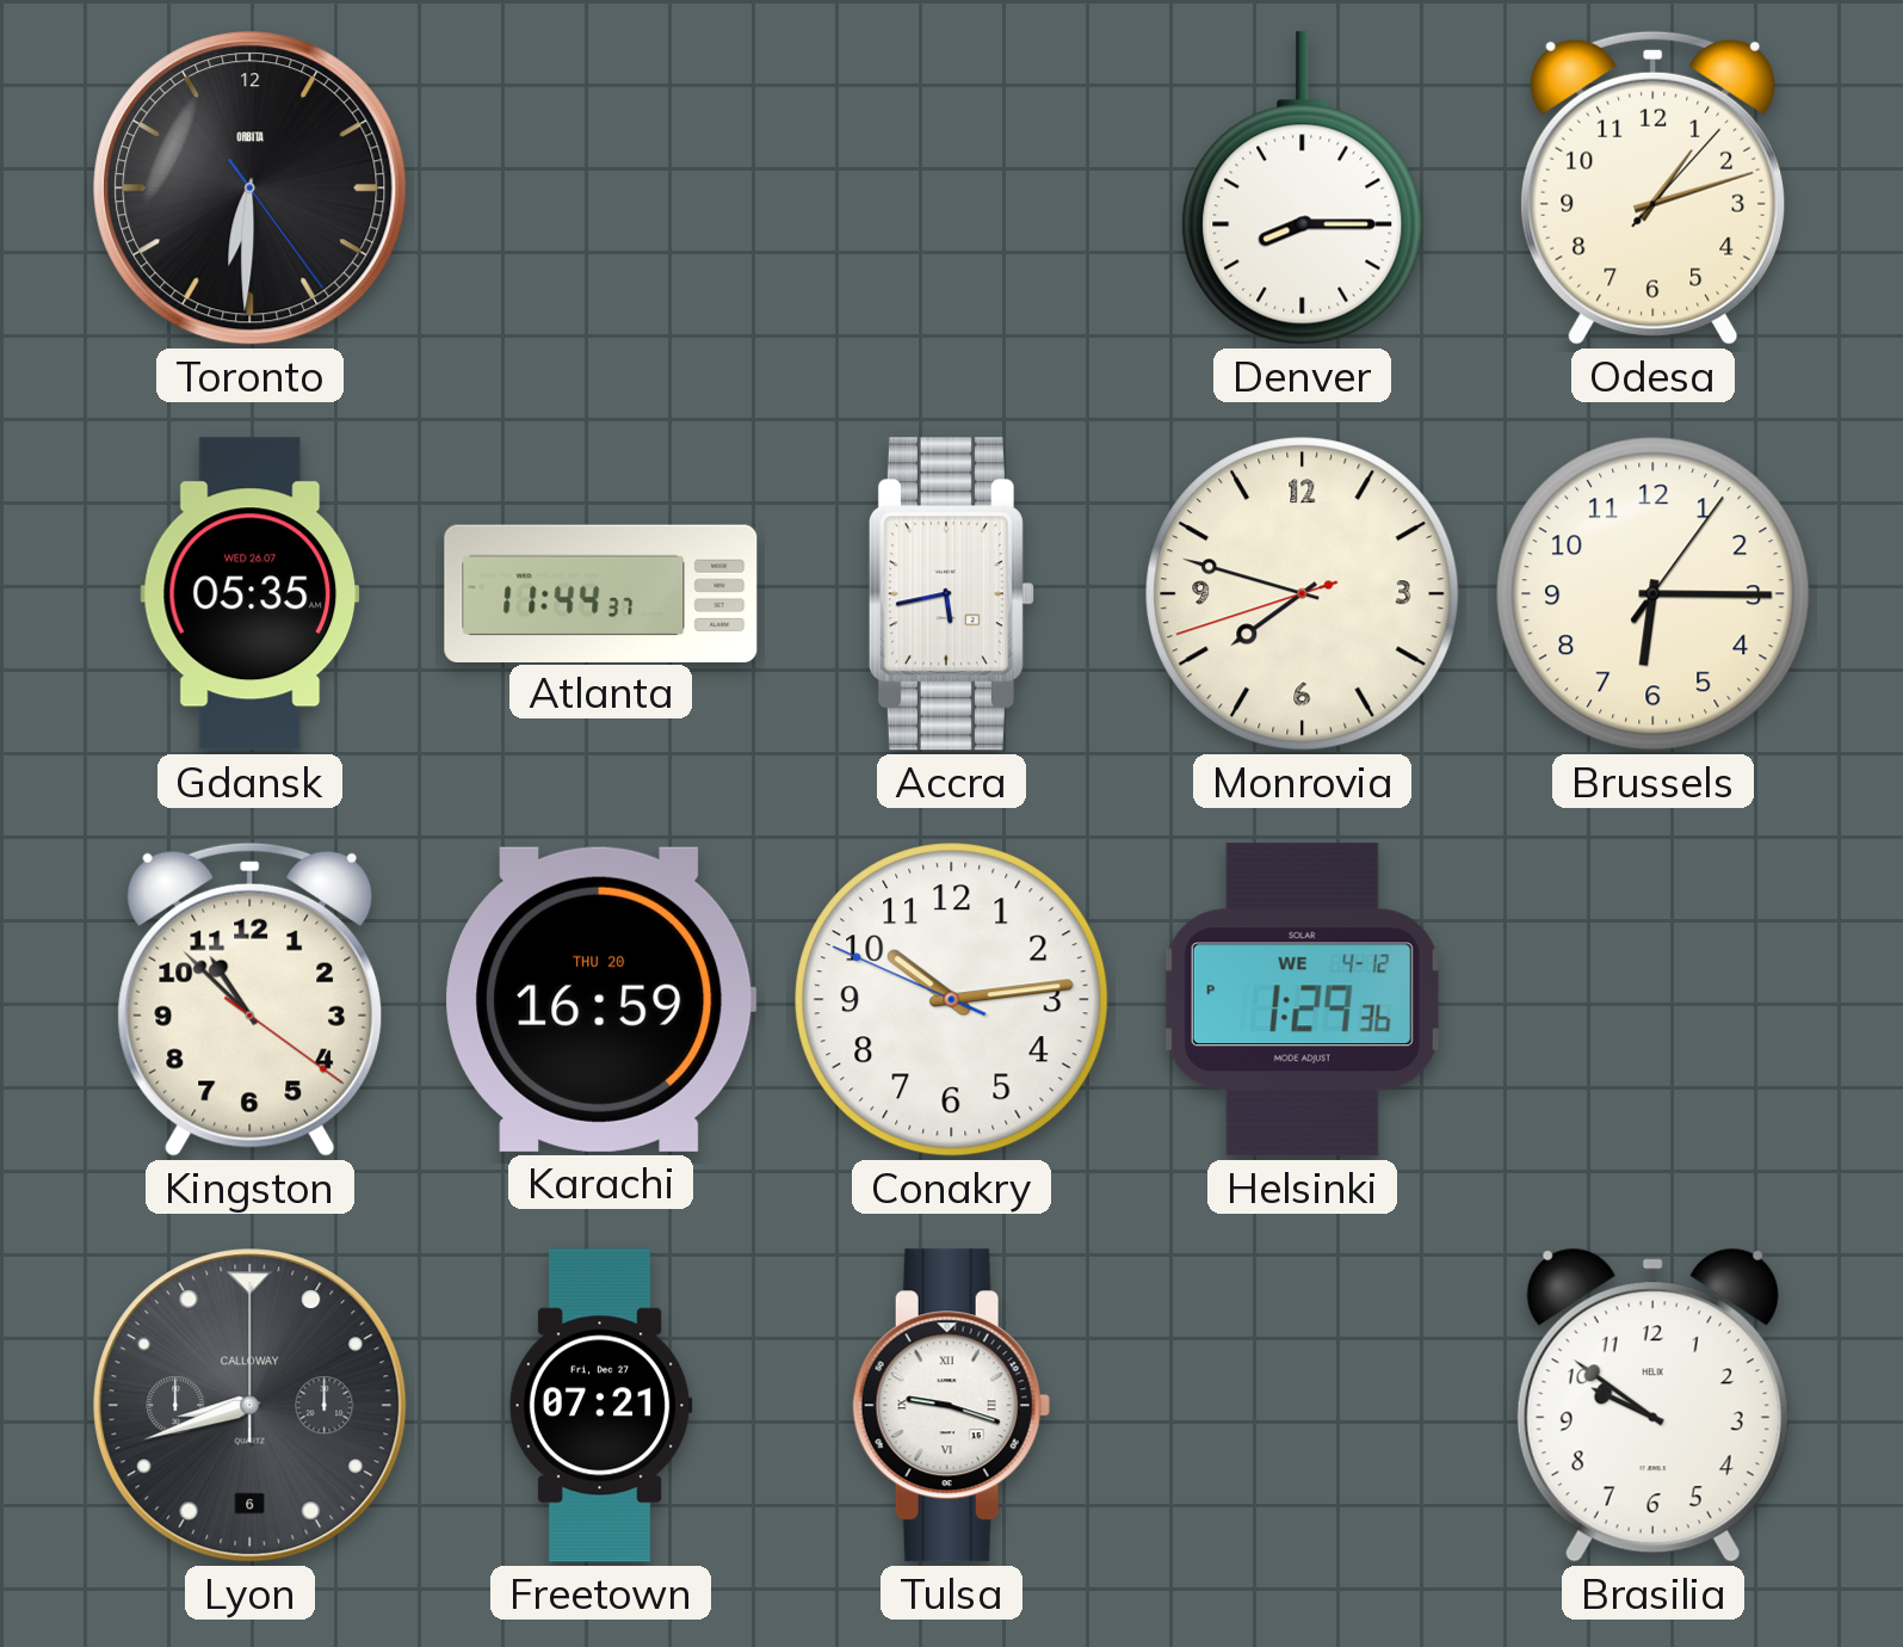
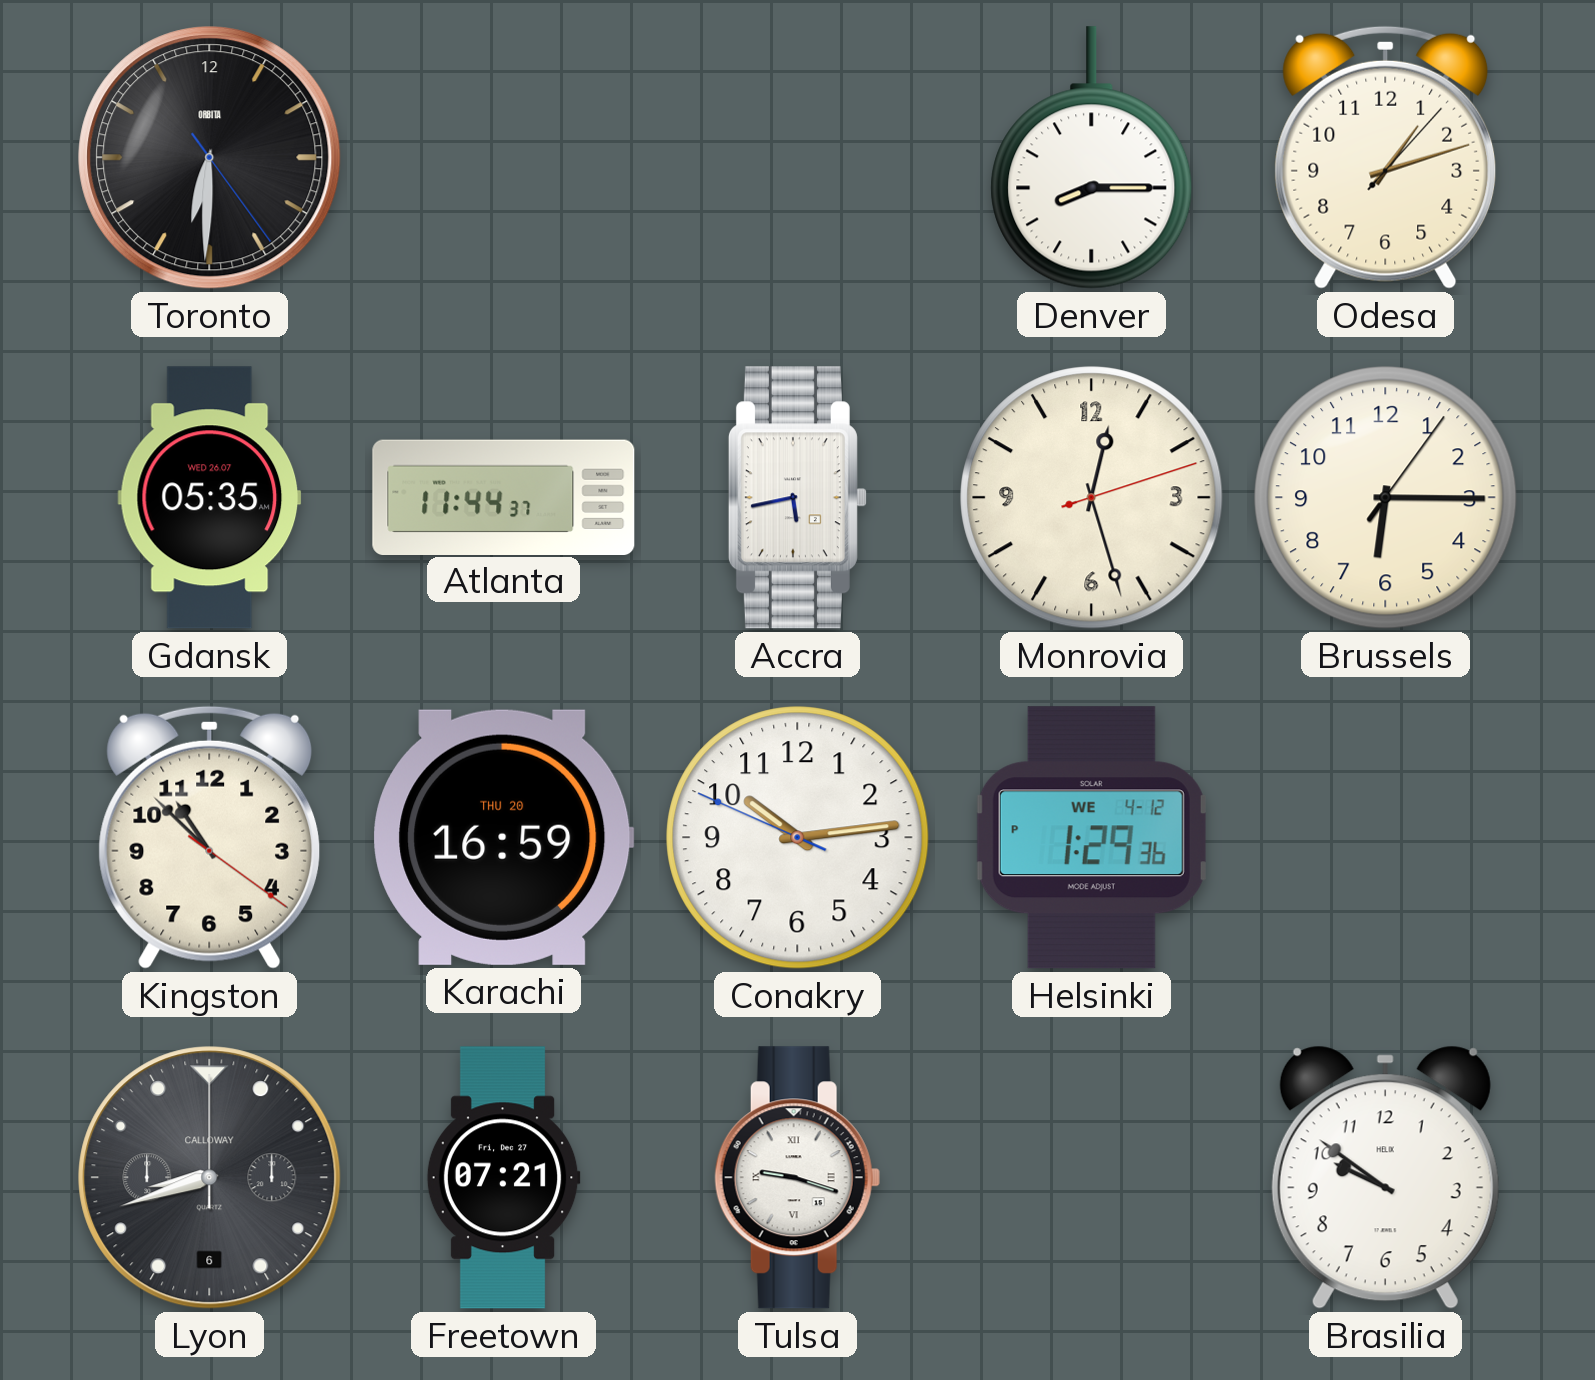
Monrovia: 7:47 -> 12:27 (1092, 498)
